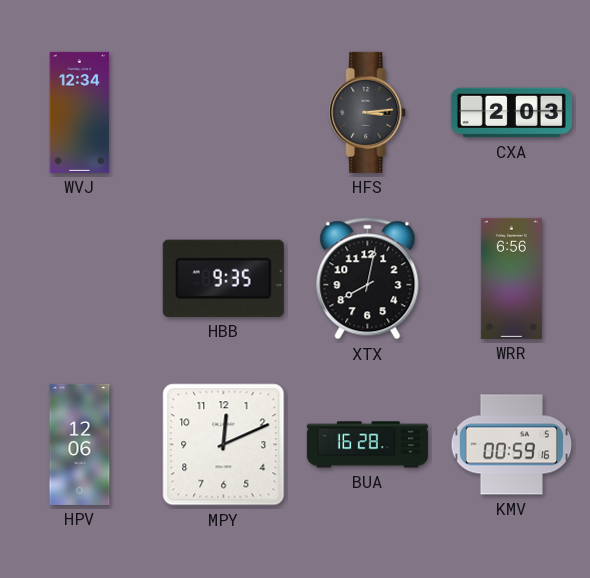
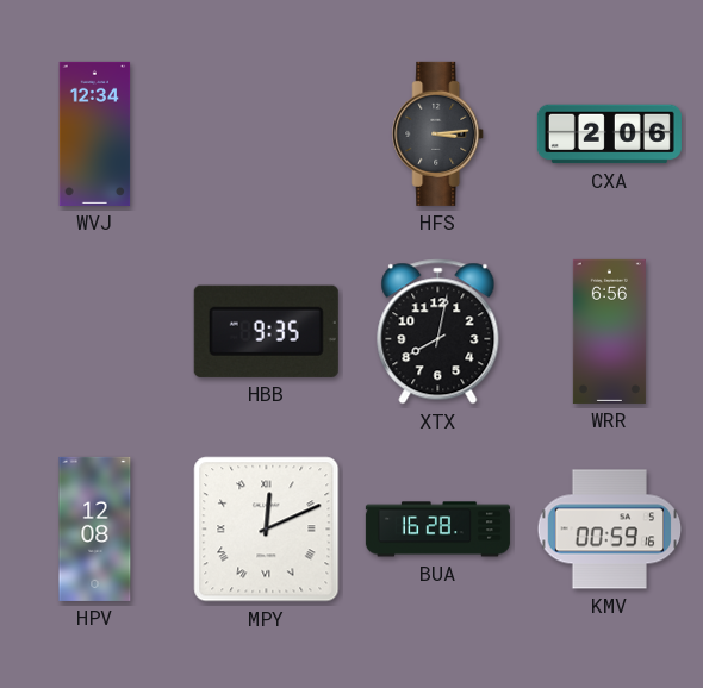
CXA: 2:03 -> 2:06 (609, 135)
HPV: 12:06 -> 12:08 (95, 528)
MPY numerals: Arabic -> Roman (267, 530)
